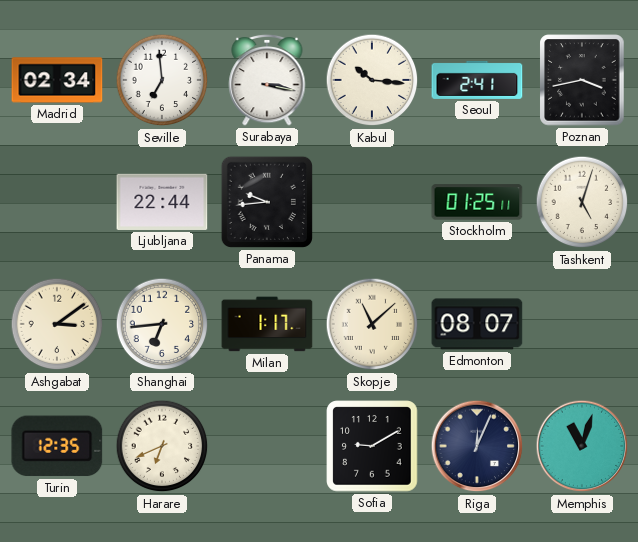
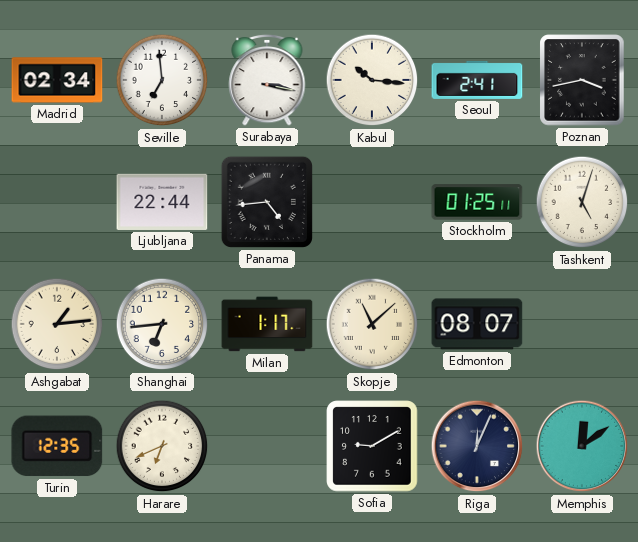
Panama: 9:44 -> 4:44 (267, 202)
Ashgabat: 3:09 -> 1:14 (57, 324)
Memphis: 11:03 -> 12:09 (582, 446)
